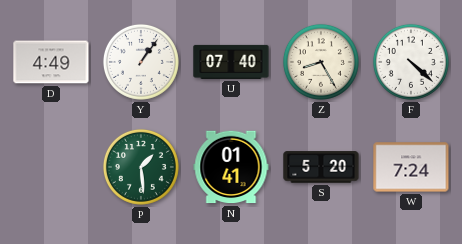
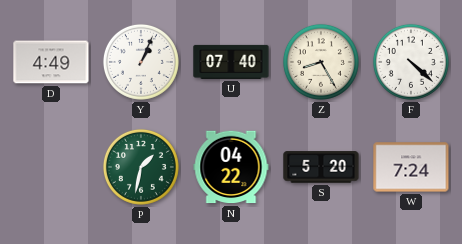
Y: 1:06 -> 1:04 (141, 62)
P: 1:29 -> 1:32 (141, 167)
N: 01:41 -> 04:22 (231, 167)
